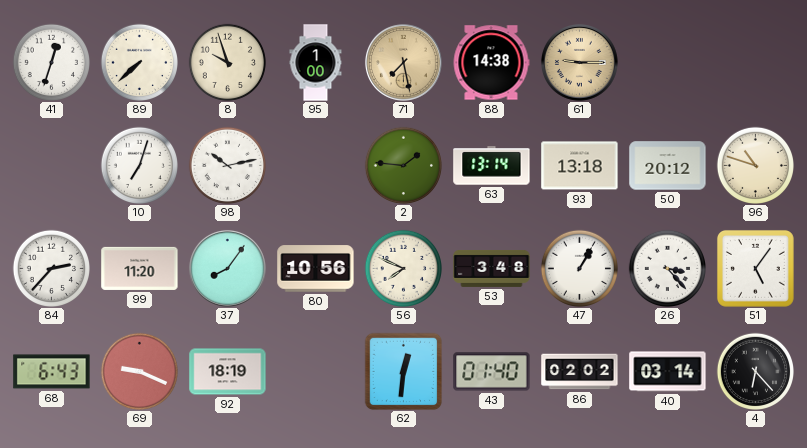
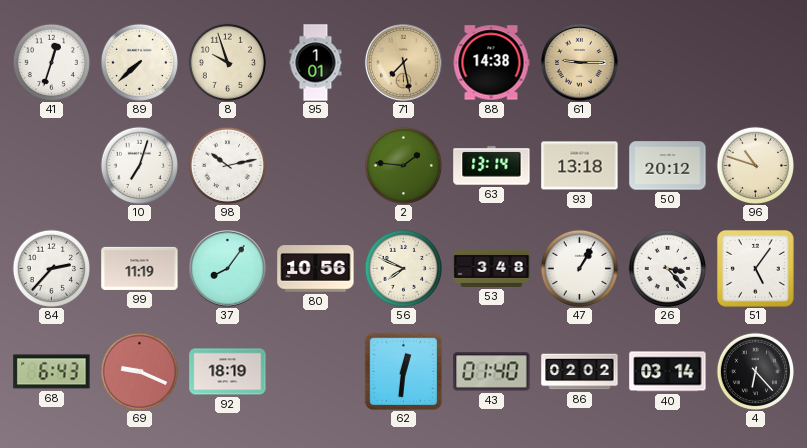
95: 1:00 -> 1:01 (316, 63)
99: 11:20 -> 11:19 (140, 268)
